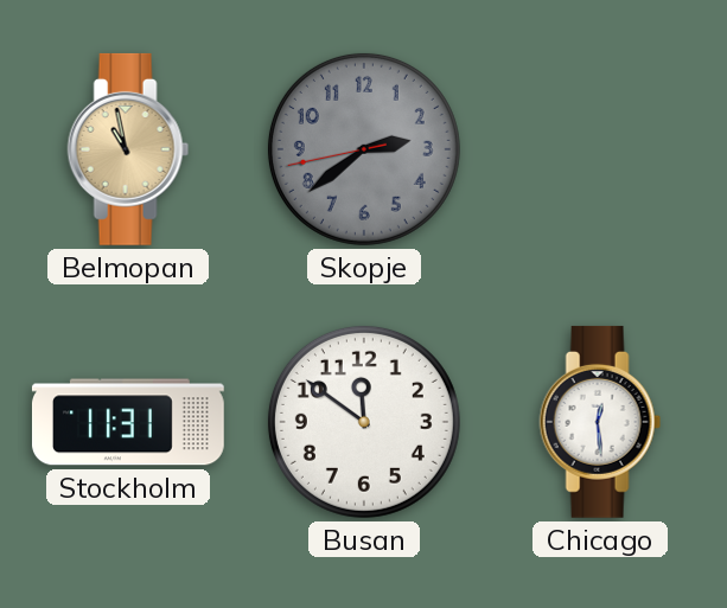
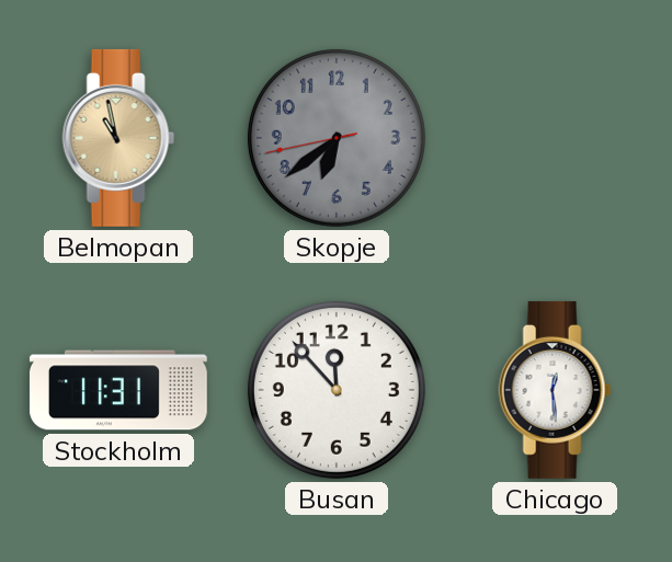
Skopje: 2:38 -> 6:38 (337, 138)
Busan: 11:51 -> 11:53 (337, 390)
